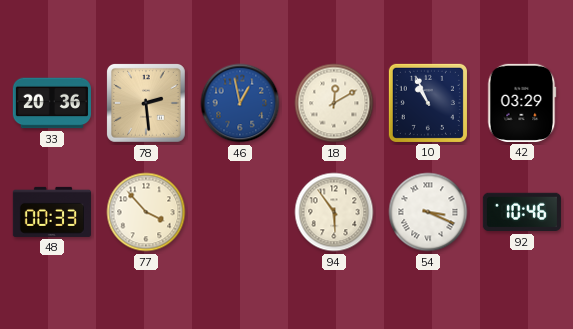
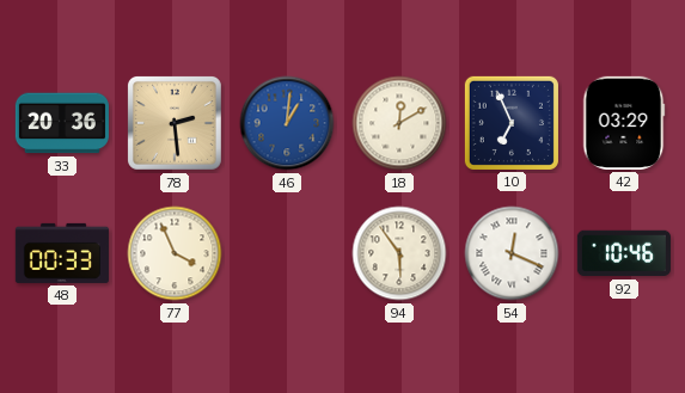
46: 12:58 -> 1:01 (287, 123)
10: 10:56 -> 6:56 (512, 123)
77: 3:53 -> 3:56 (175, 253)
54: 3:19 -> 12:19 (512, 253)
